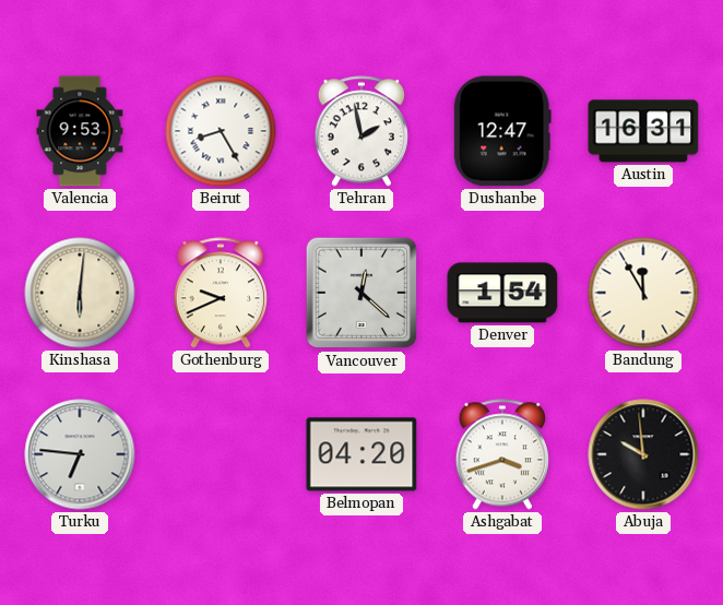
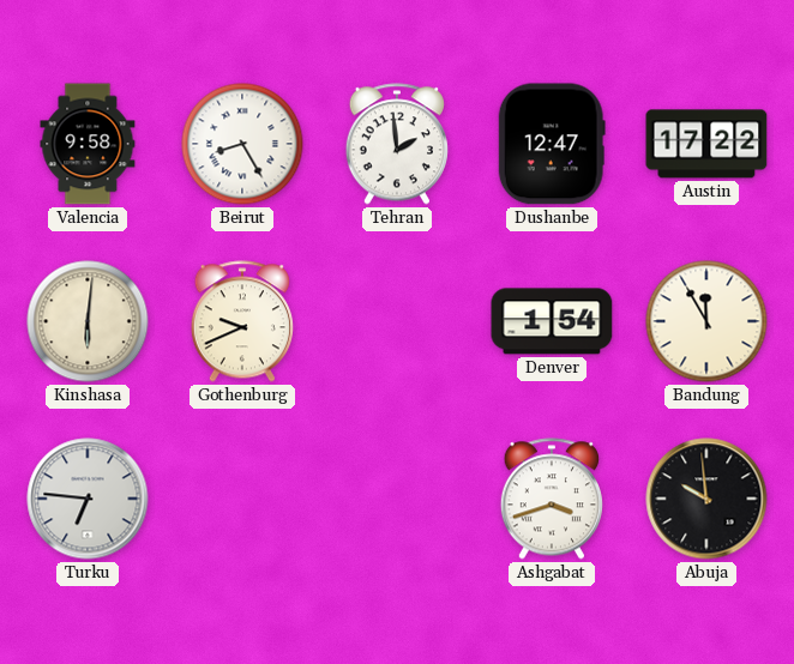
Valencia: 9:53 -> 9:58 (88, 144)
Tehran: 1:58 -> 1:59 (397, 144)
Austin: 16:31 -> 17:22 (706, 144)
Vancouver: 12:22 -> none (361, 293)
Belmopan: 04:20 -> none (361, 454)
